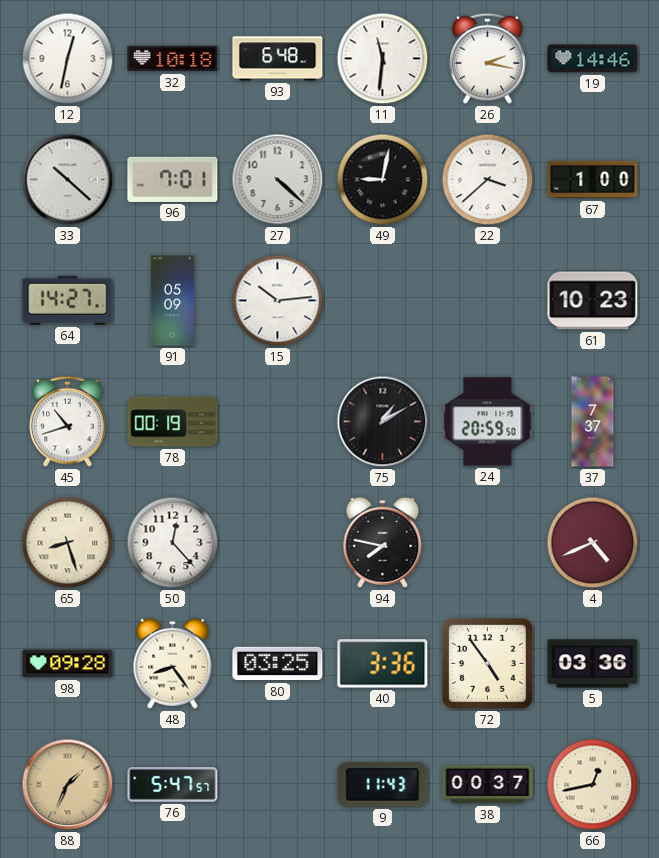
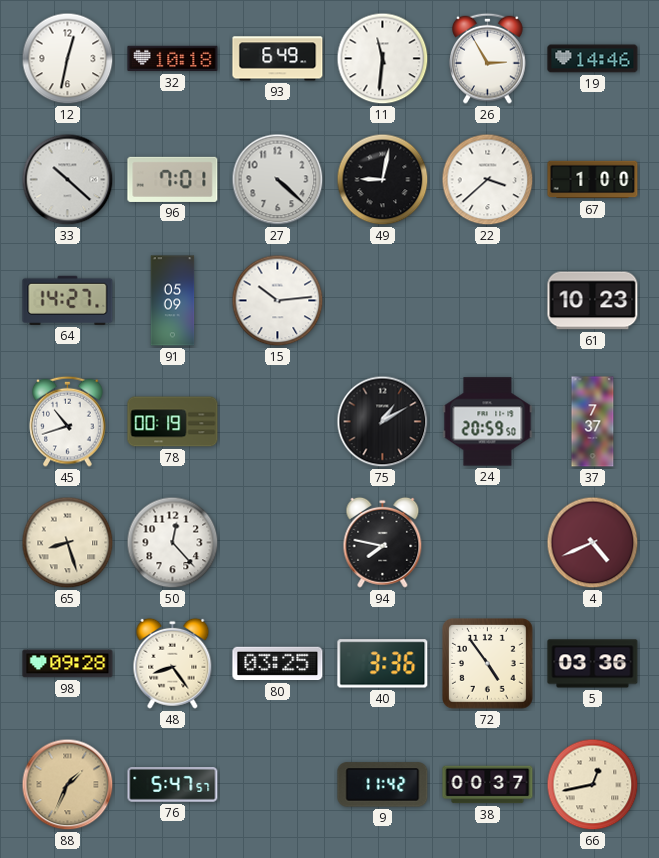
93: 6:48 -> 6:49 (278, 59)
26: 2:17 -> 2:55 (488, 58)
9: 11:43 -> 11:42 (383, 785)
